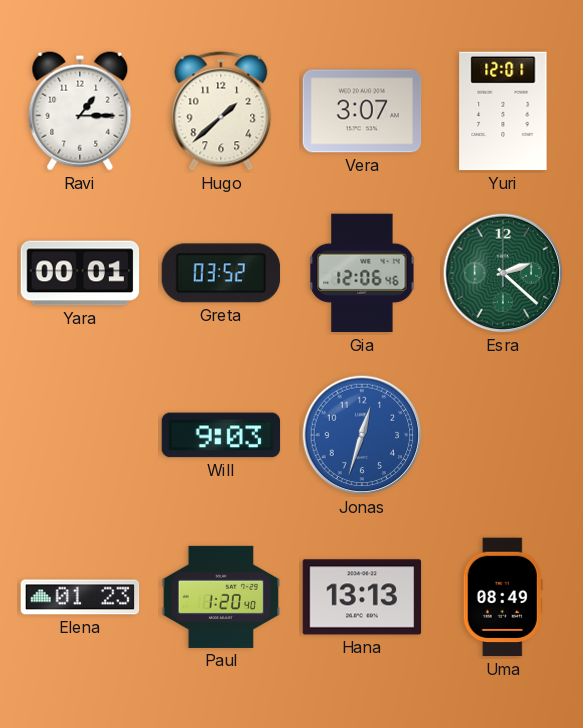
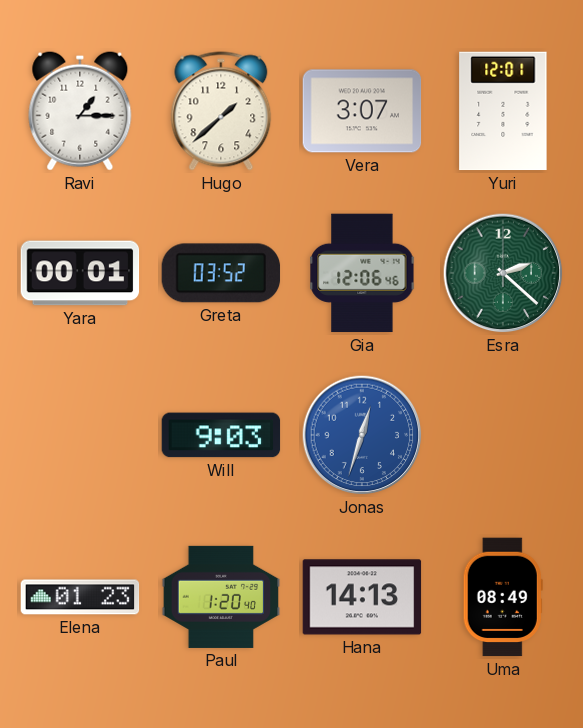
Hana: 13:13 -> 14:13 (362, 597)
